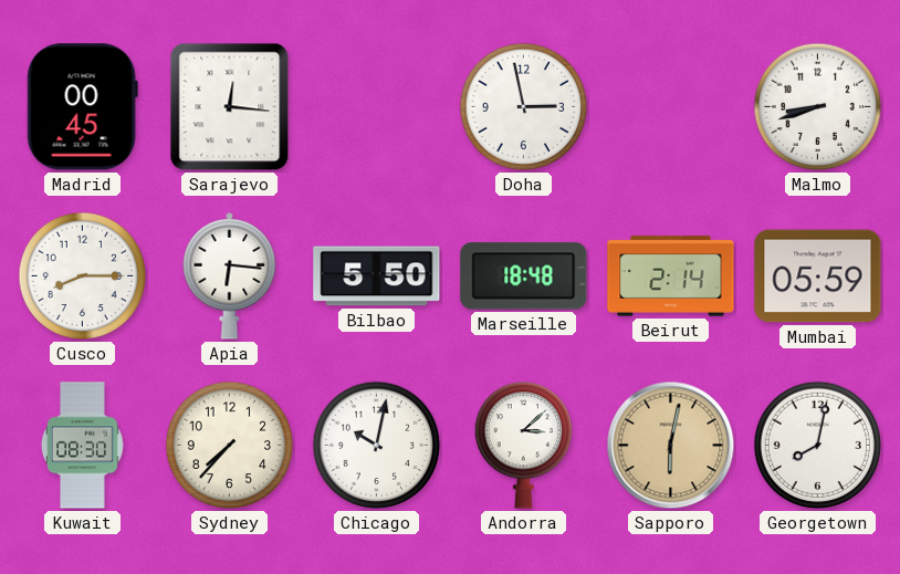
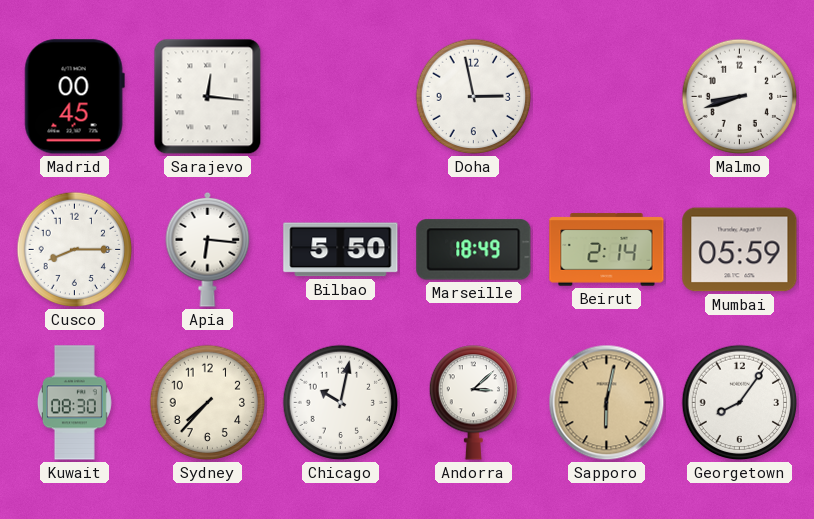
Marseille: 18:48 -> 18:49 (474, 250)
Georgetown: 8:02 -> 8:06 (740, 403)
